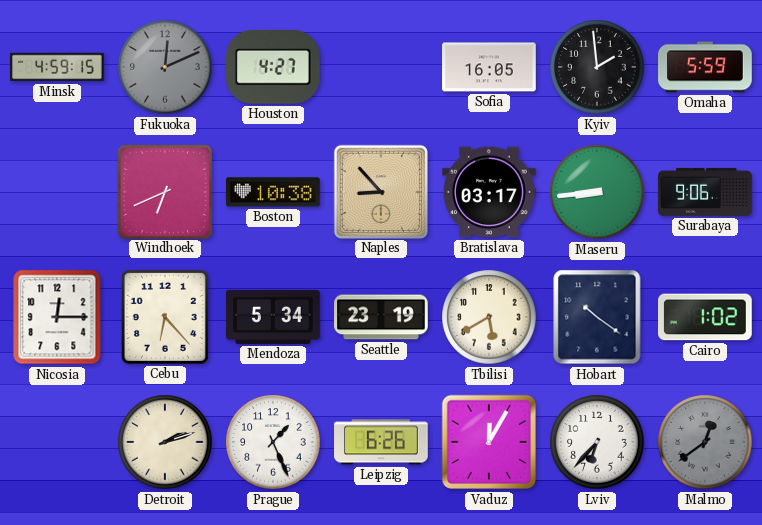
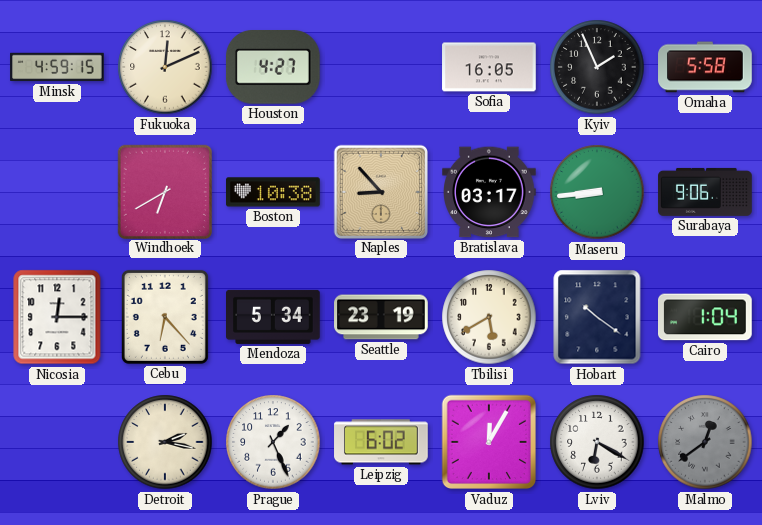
Fukuoka dial: grey -> cream (165, 67)
Kyiv: 1:59 -> 1:56 (597, 67)
Omaha: 5:59 -> 5:58 (705, 67)
Windhoek: 6:41 -> 6:40 (164, 191)
Cairo: 1:02 -> 1:04 (706, 317)
Detroit: 2:12 -> 2:17 (165, 442)
Leipzig: 6:26 -> 6:02 (381, 442)
Lviv: 6:37 -> 6:20 (597, 442)
